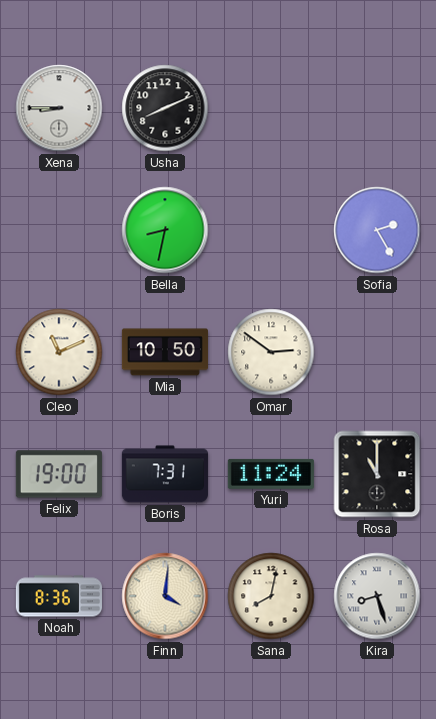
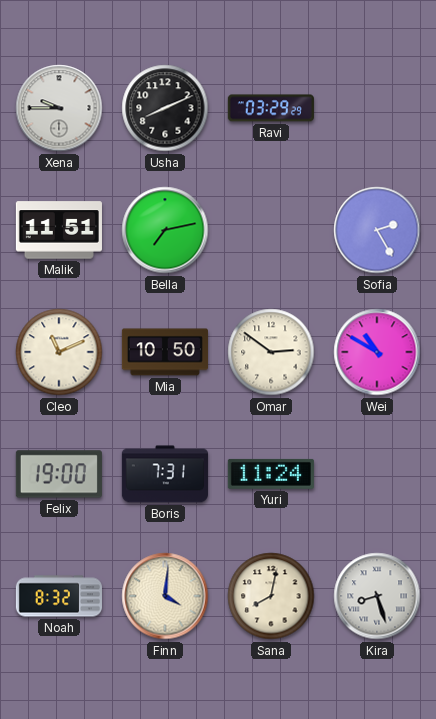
Xena: 8:45 -> 9:45 (59, 108)
Ravi: none -> 03:29 (271, 108)
Malik: none -> 11:51 (59, 230)
Bella: 8:32 -> 7:13 (165, 230)
Wei: none -> 10:50 (377, 352)
Rosa: 11:00 -> none (377, 474)
Noah: 8:36 -> 8:32 (59, 596)
